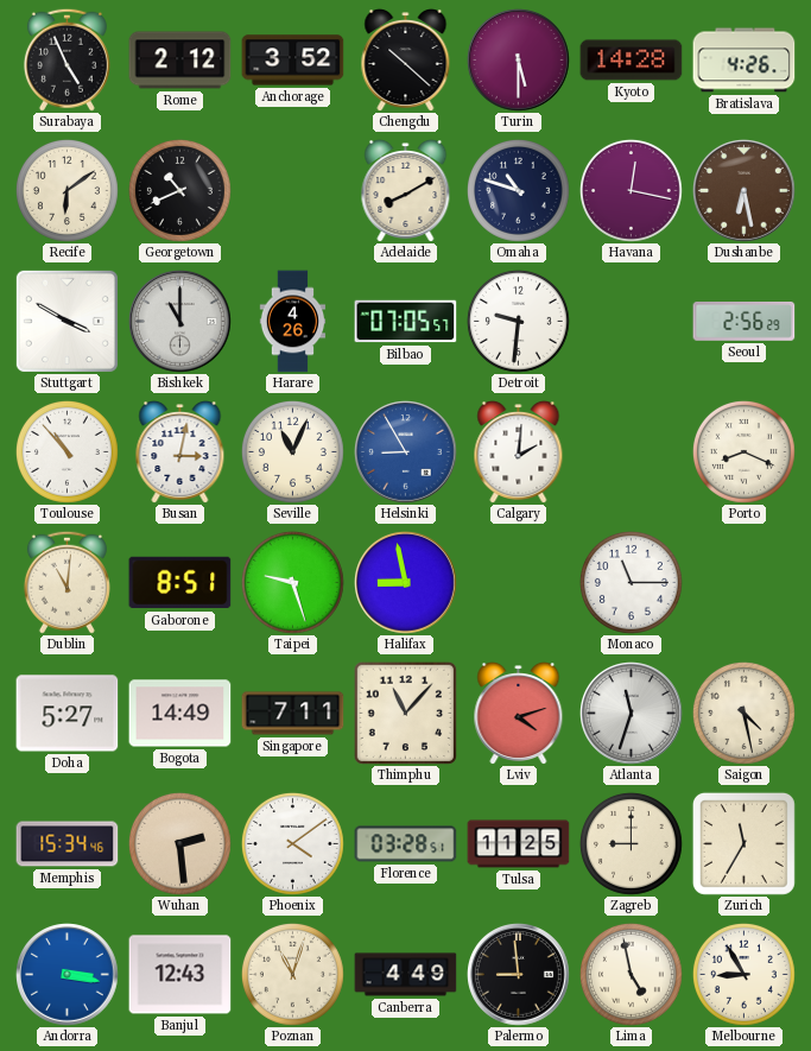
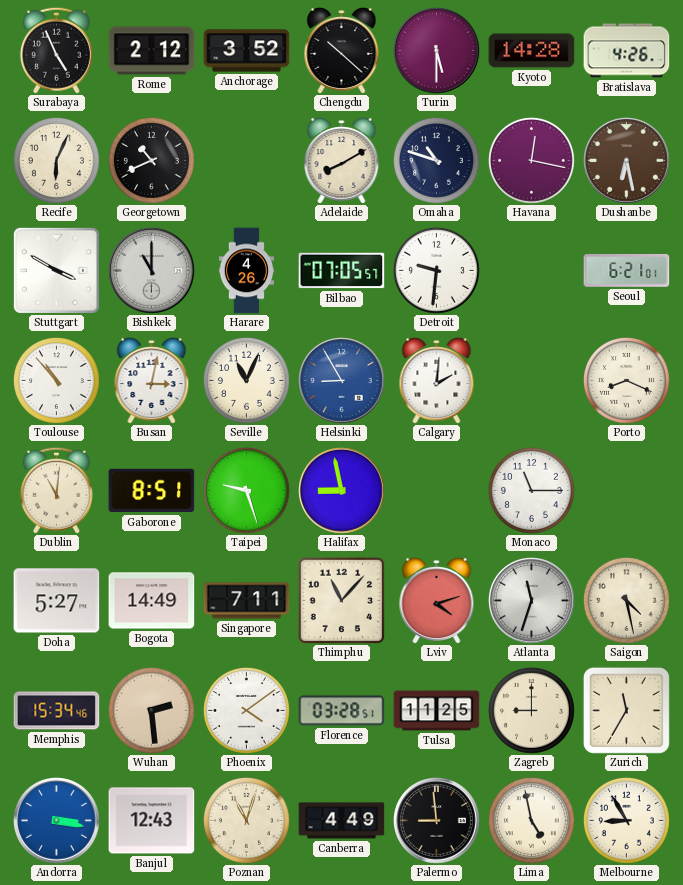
Recife: 6:09 -> 6:04 (56, 160)
Seoul: 2:56 -> 6:21 (627, 271)
